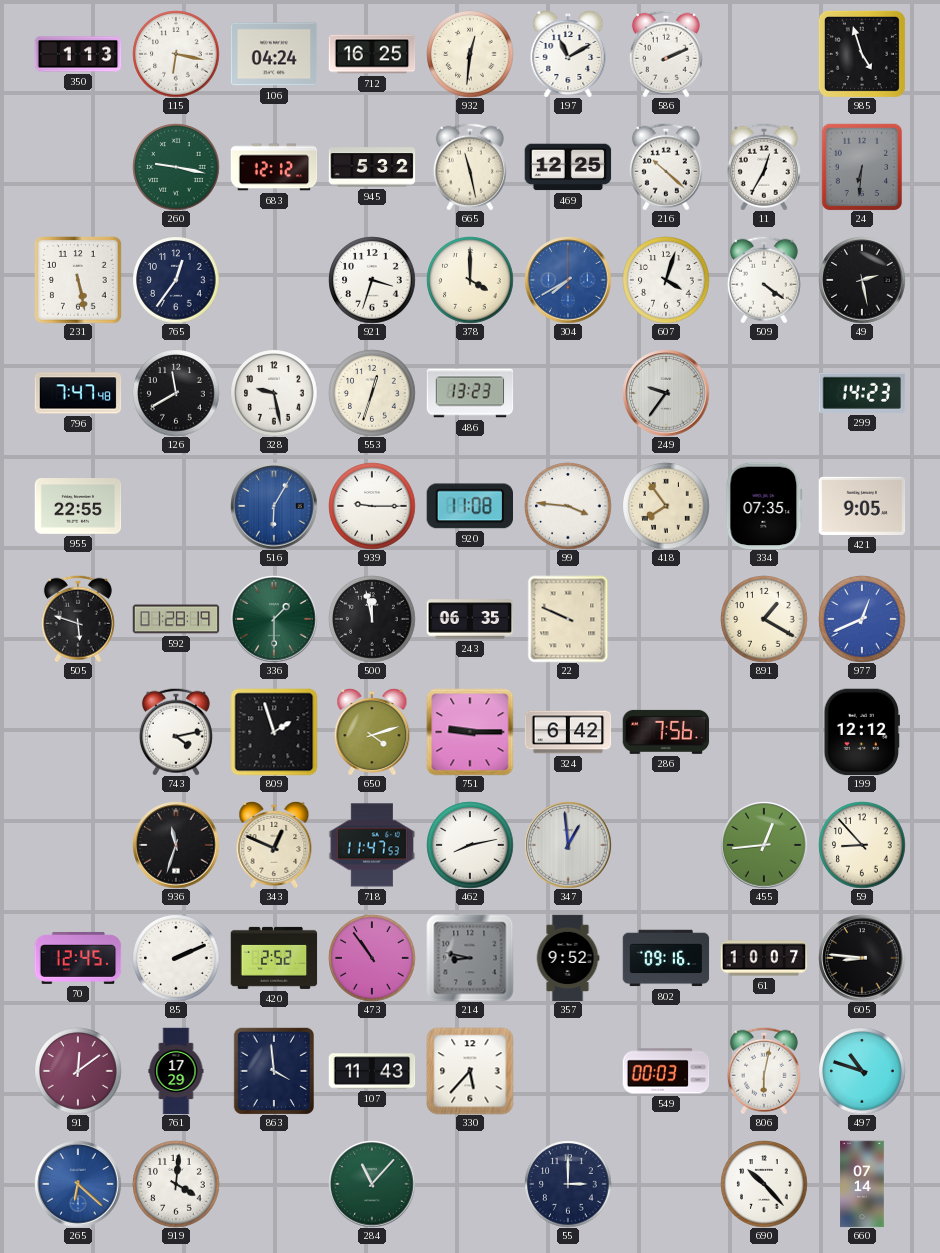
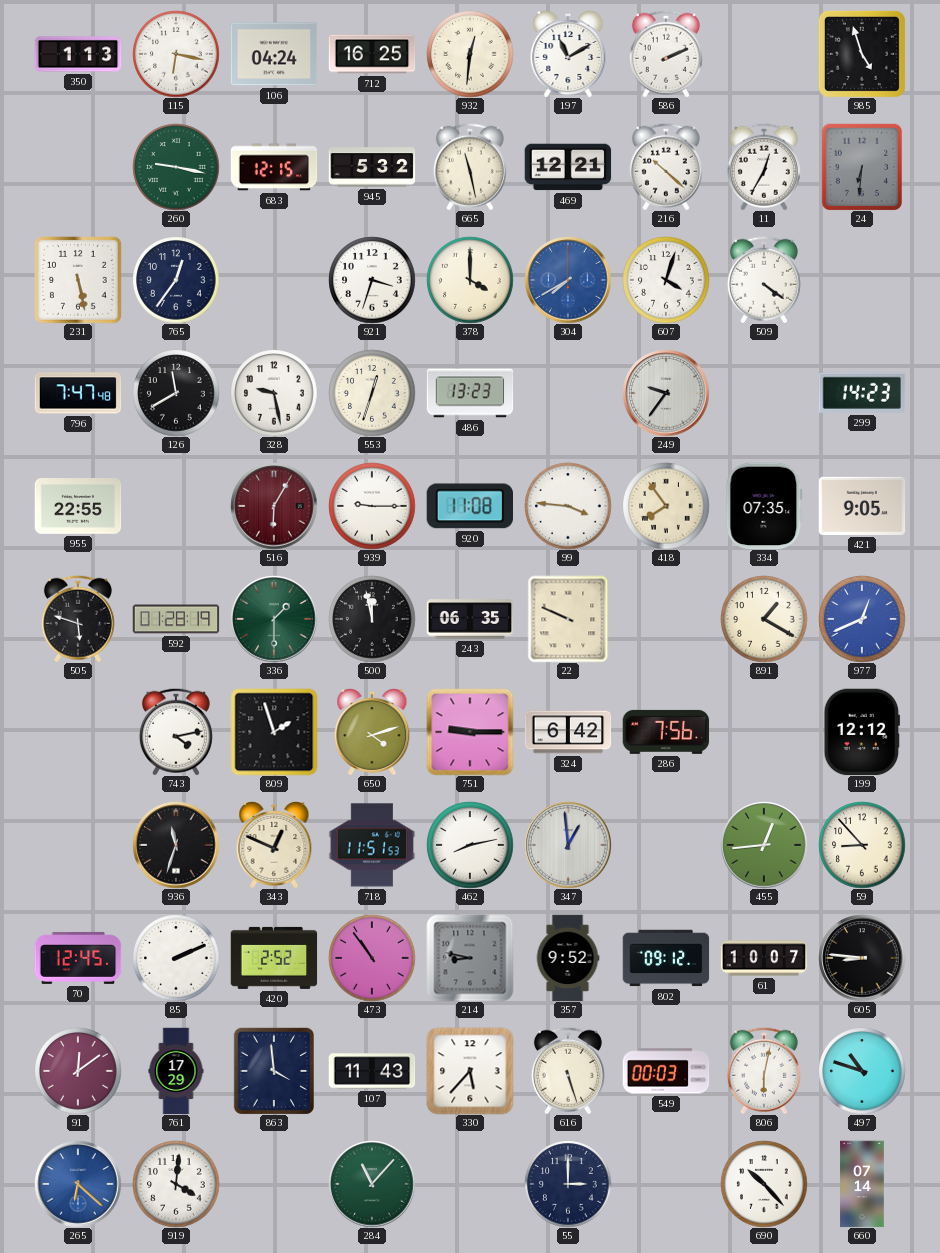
683: 12:12 -> 12:15 (274, 167)
469: 12:25 -> 12:21 (568, 167)
49: 2:28 -> none (862, 280)
516 dial: blue -> burgundy (274, 506)
718: 11:47 -> 11:51 (372, 845)
802: 09:16 -> 09:12 (666, 958)
616: none -> 5:27 (568, 1071)
